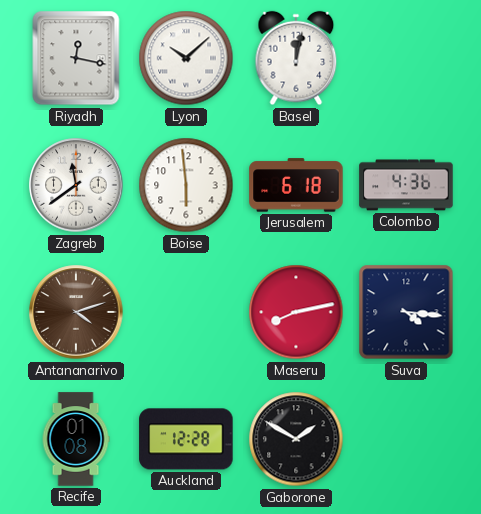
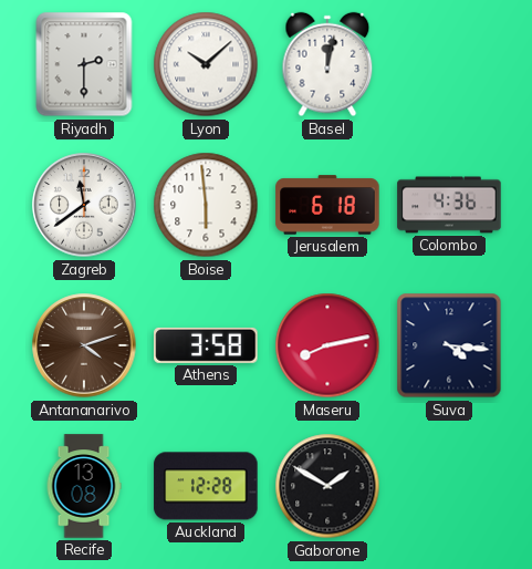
Riyadh: 12:17 -> 2:30 (84, 64)
Athens: none -> 3:58 (206, 345)
Recife: 01:08 -> 13:08 (84, 486)
